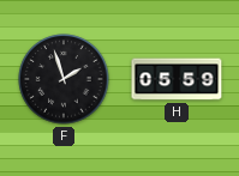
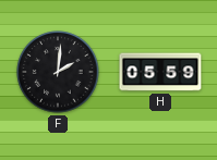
F: 1:57 -> 2:01 (58, 72)
